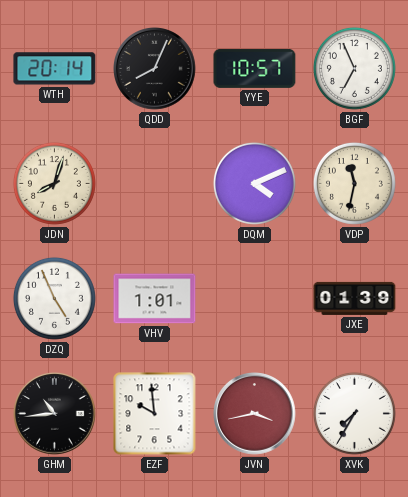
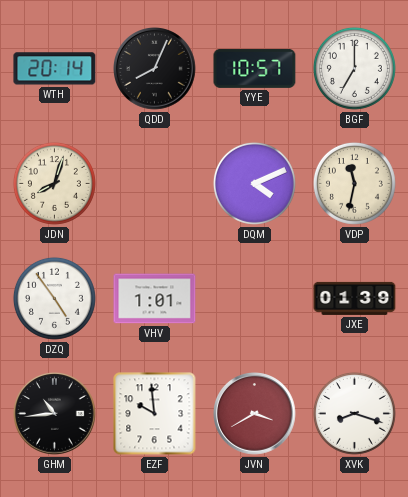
BGF: 6:56 -> 7:00 (354, 68)
DZQ: 4:56 -> 4:54 (54, 298)
JVN: 3:43 -> 3:40 (255, 414)
XVK: 7:35 -> 8:18 (354, 413)
